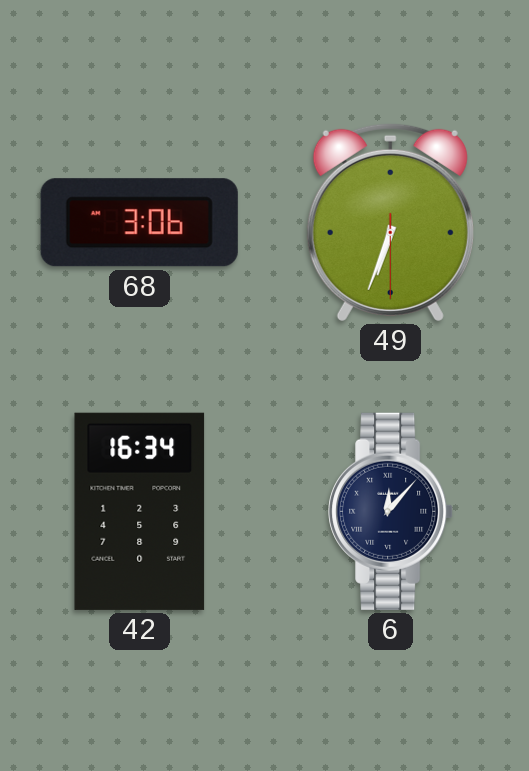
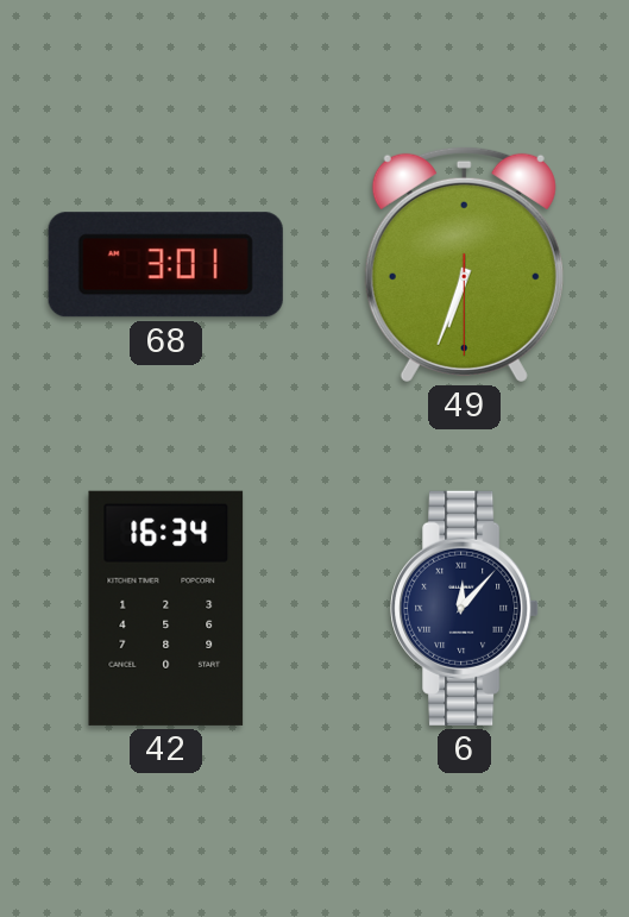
68: 3:06 -> 3:01 (165, 265)
